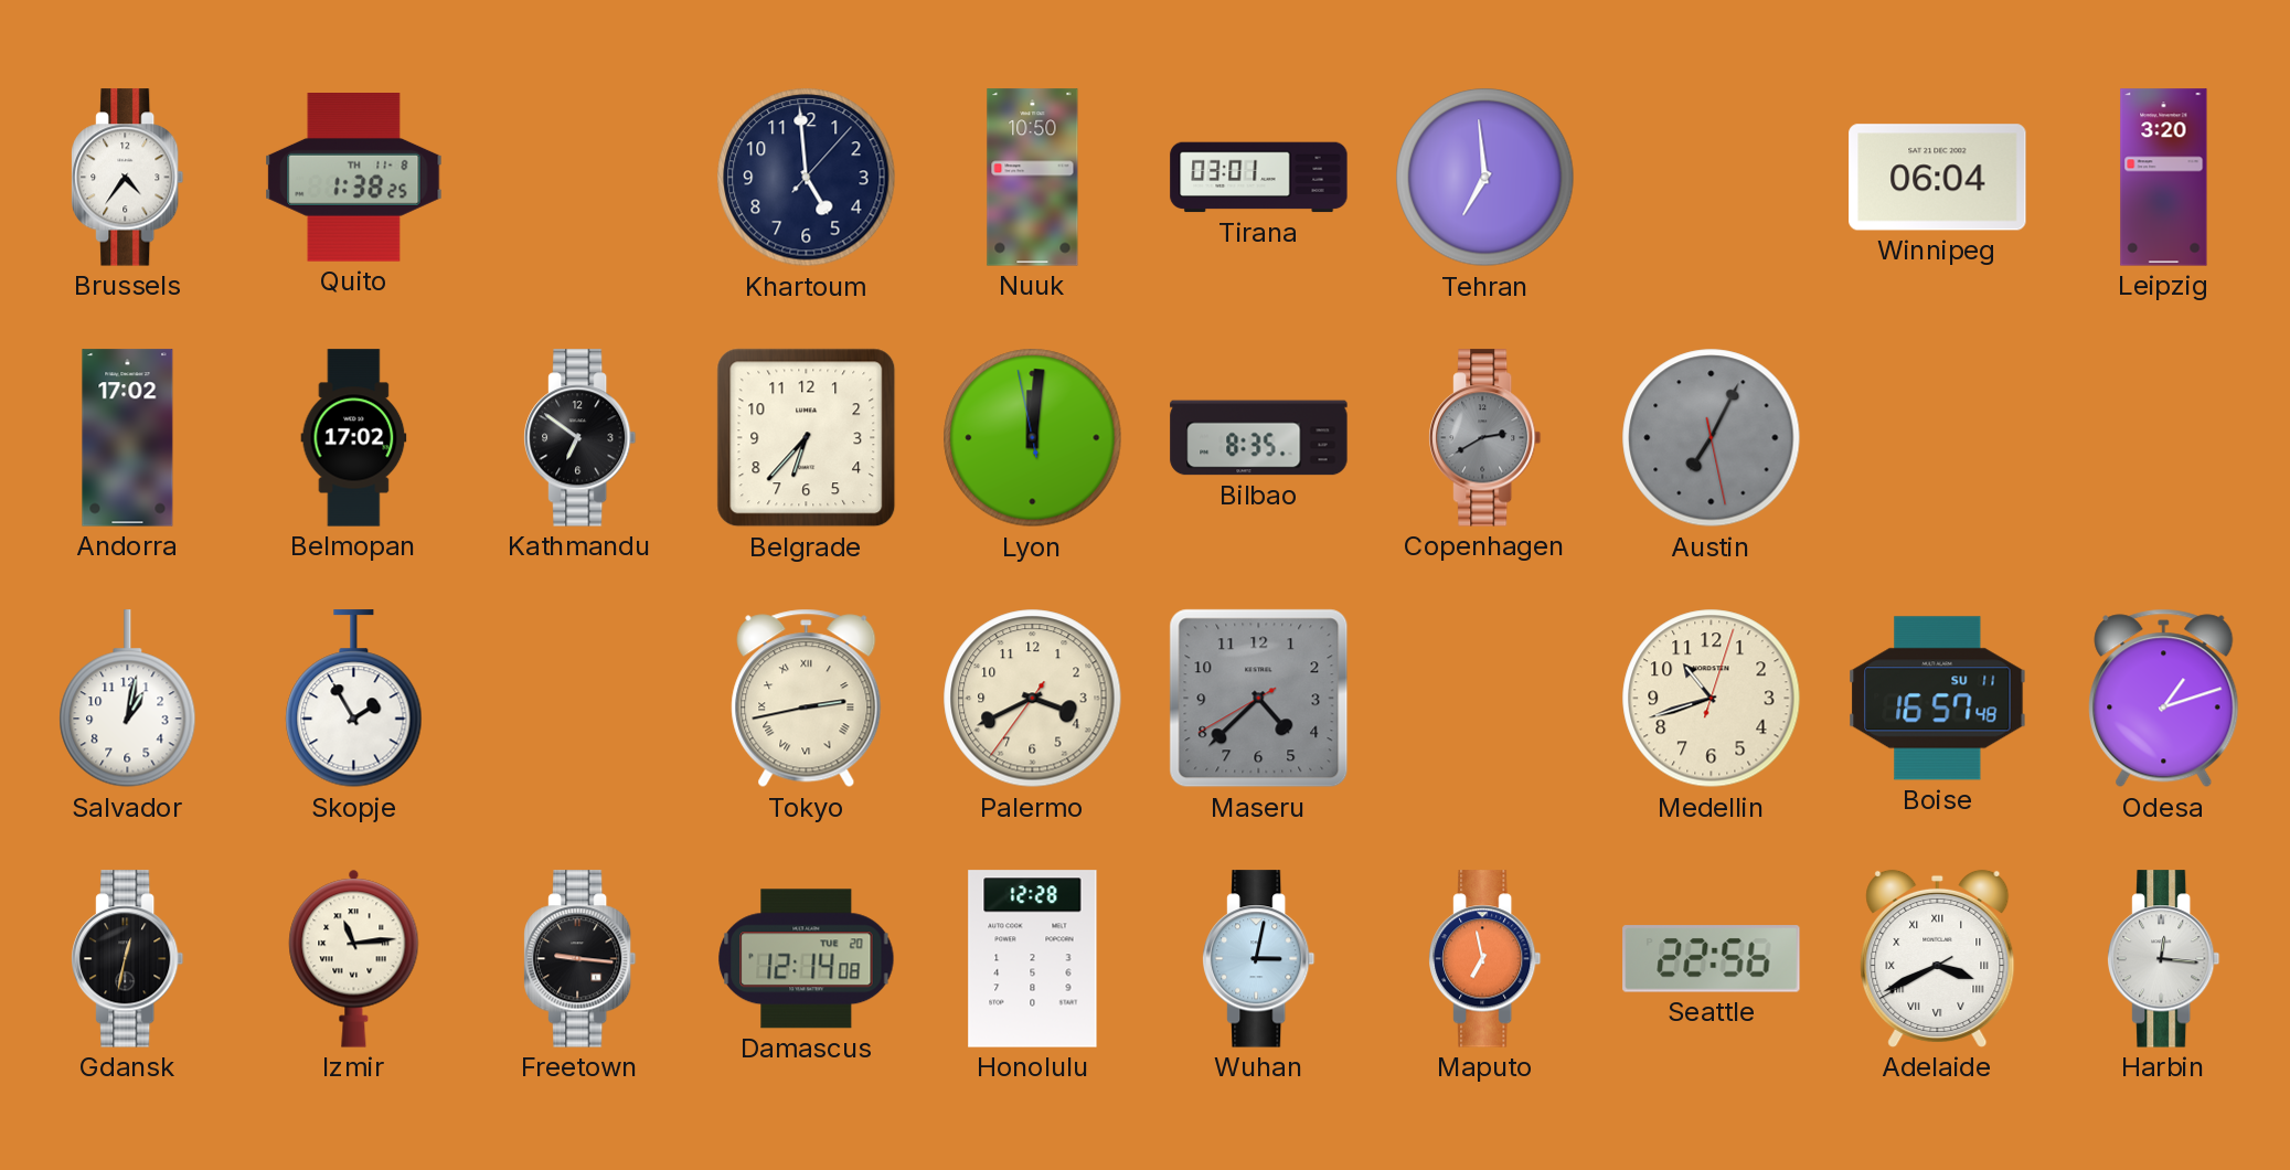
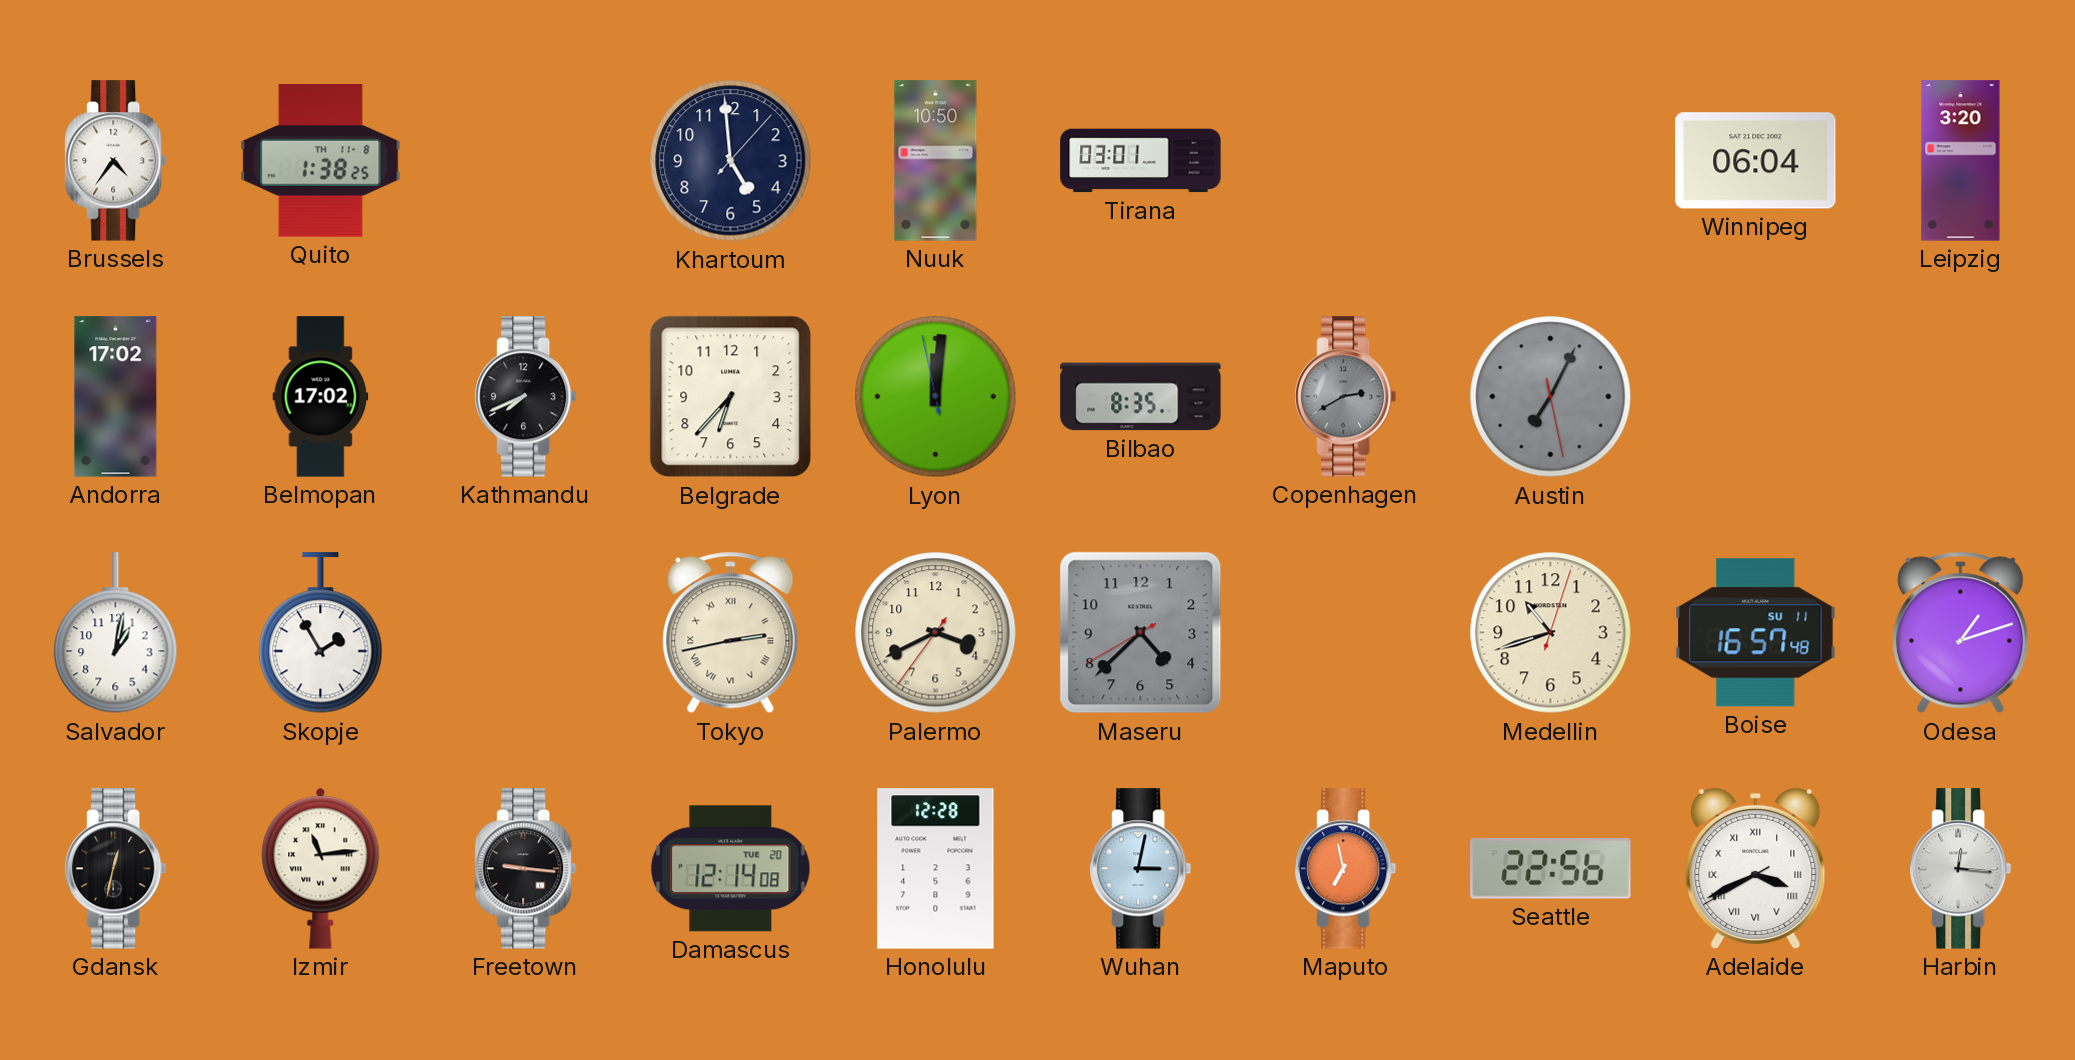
Tehran: 6:59 -> none (1485, 178)
Kathmandu: 6:51 -> 7:41 (526, 397)
